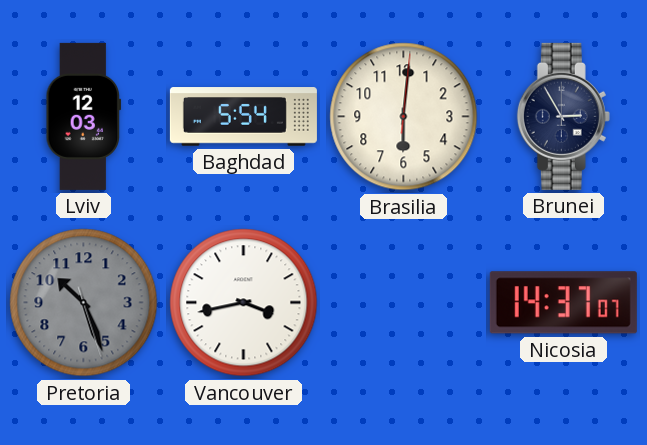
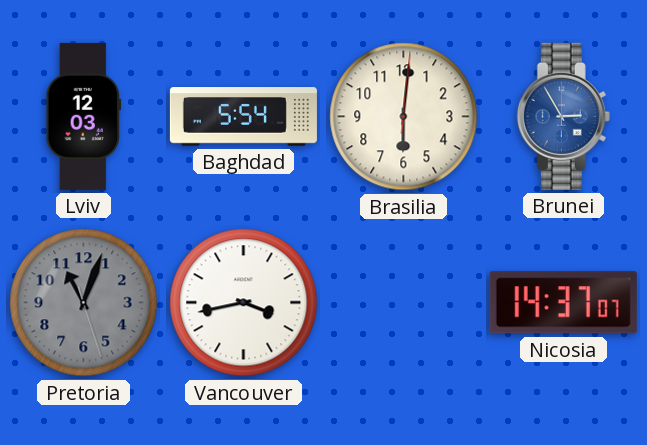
Brunei dial: navy -> blue (563, 116)
Pretoria: 10:26 -> 11:03 (84, 303)
